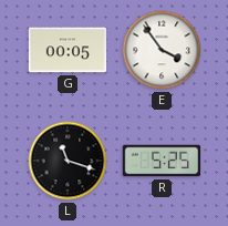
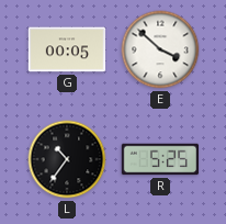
E: 3:54 -> 3:52 (160, 49)
L: 11:18 -> 10:36 (67, 159)
